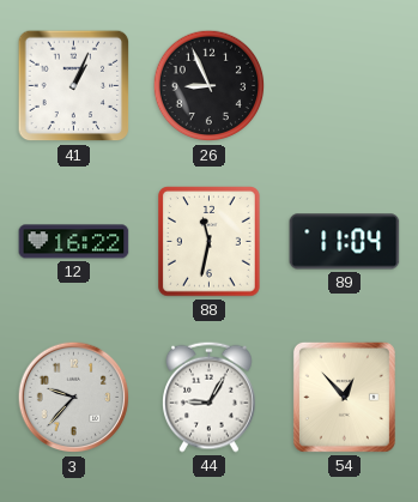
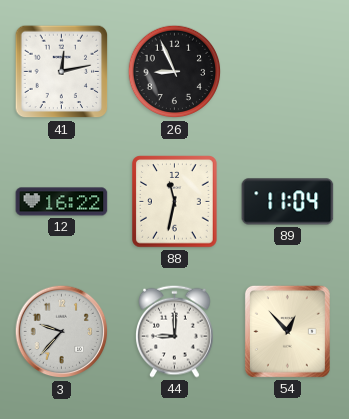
41: 1:04 -> 12:13 (62, 72)
44: 9:05 -> 9:00 (175, 331)
